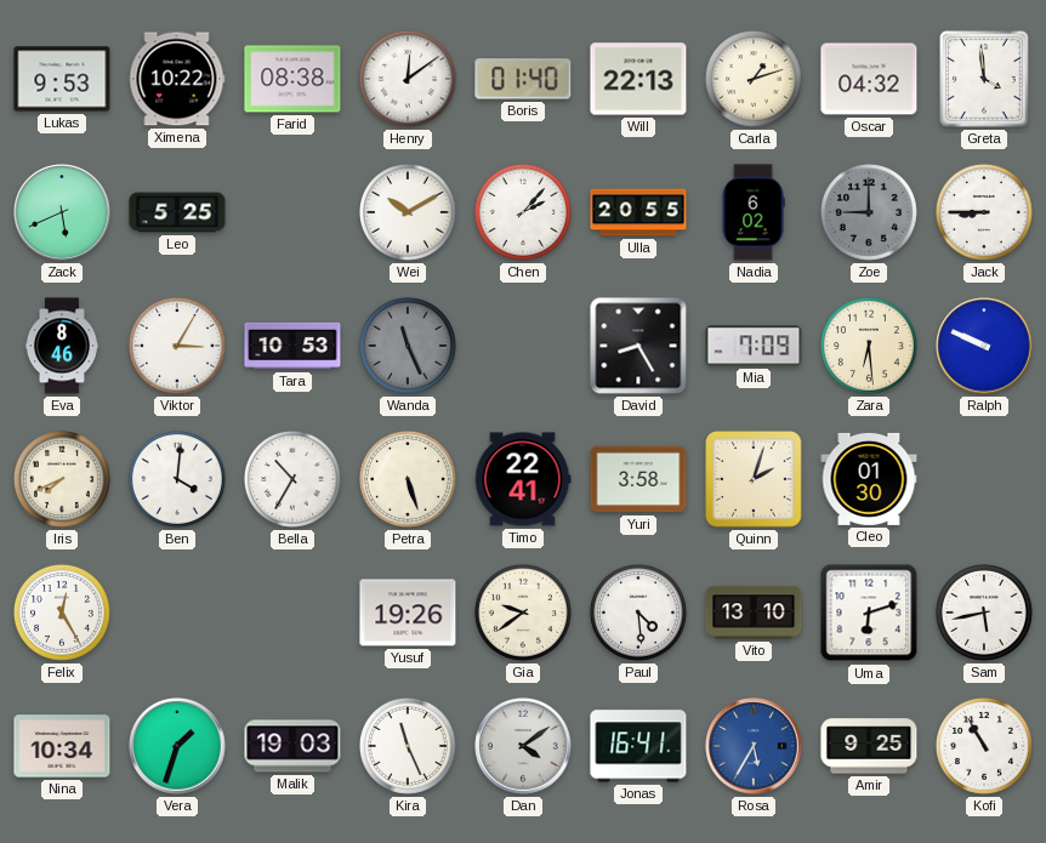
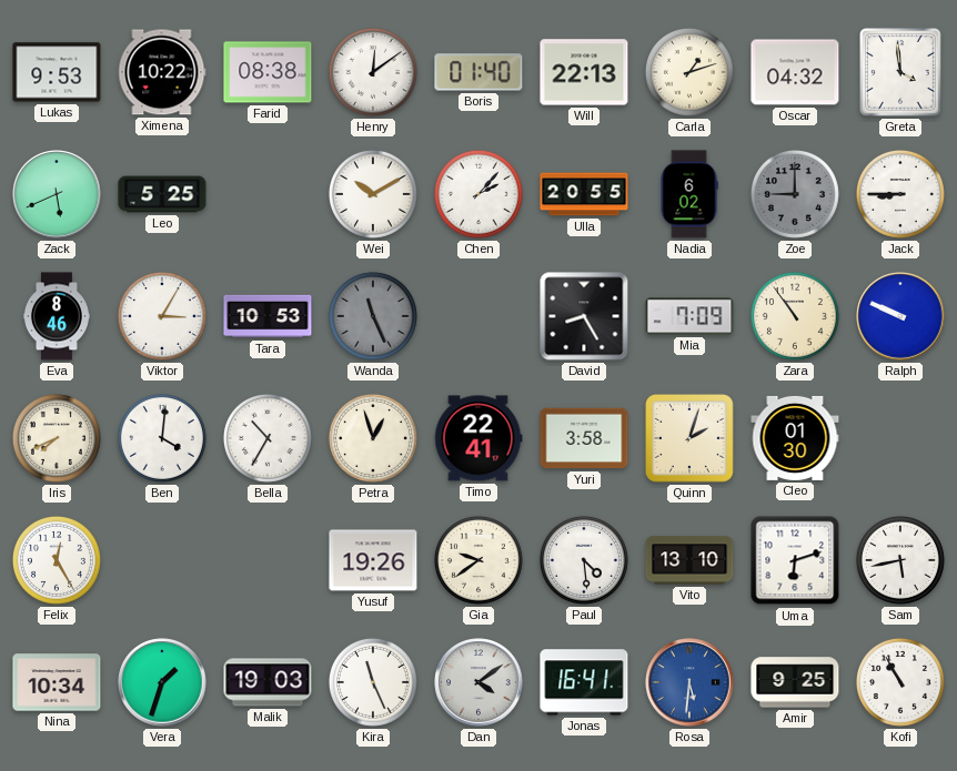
Zara: 6:29 -> 10:54 (795, 316)
Petra: 5:27 -> 12:57 (373, 438)
Rosa: 5:35 -> 5:31 (689, 682)
